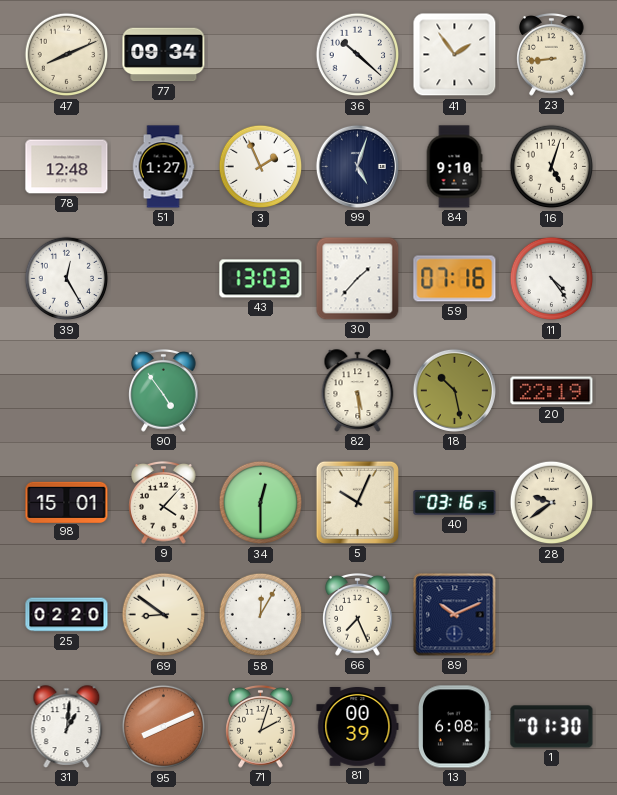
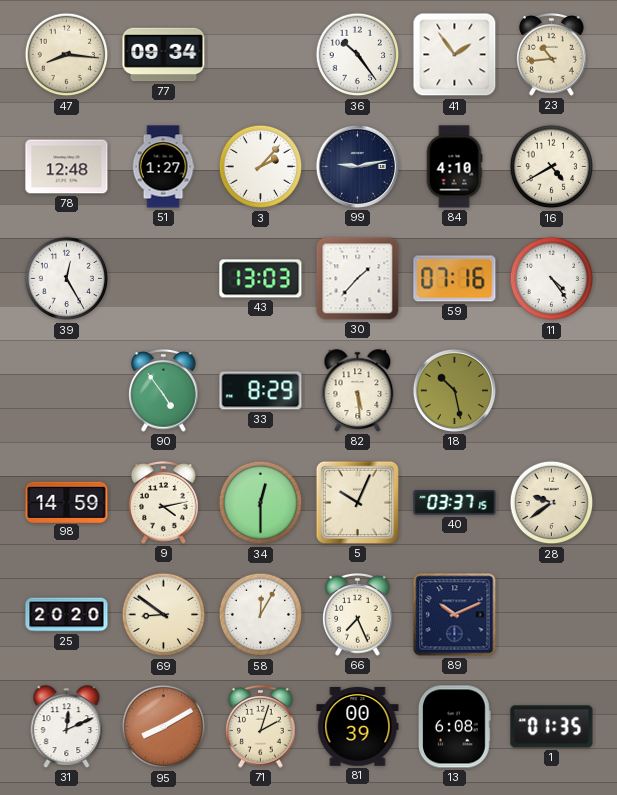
47: 8:11 -> 8:16 (67, 55)
36: 10:22 -> 10:24 (358, 55)
23: 8:44 -> 10:44 (552, 55)
3: 1:56 -> 2:07 (261, 167)
99: 5:03 -> 9:13 (357, 166)
84: 9:10 -> 4:10 (454, 167)
16: 5:03 -> 4:40 (552, 167)
33: none -> 8:29 (261, 391)
20: 22:19 -> none (552, 391)
98: 15:01 -> 14:59 (67, 502)
9: 4:07 -> 4:13 (164, 503)
40: 03:16 -> 03:37 (455, 503)
25: 02:20 -> 20:20 (67, 615)
31: 1:01 -> 12:11 (67, 727)
95: 8:11 -> 8:10 (164, 727)
1: 01:30 -> 01:35 (552, 727)
